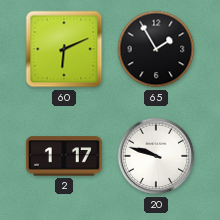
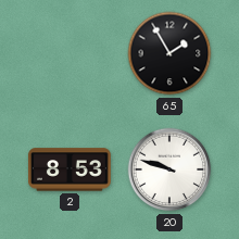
60: 6:11 -> none (64, 49)
2: 1:17 -> 8:53 (70, 169)
